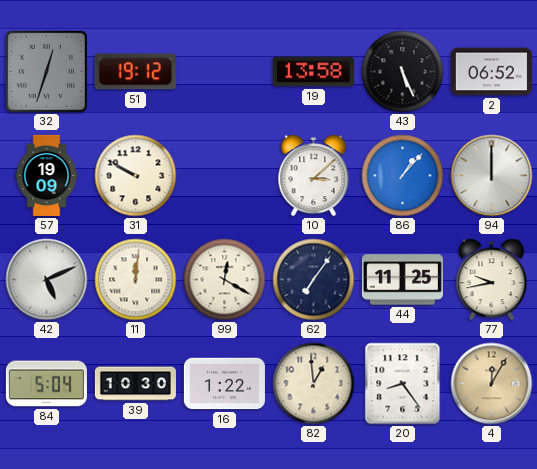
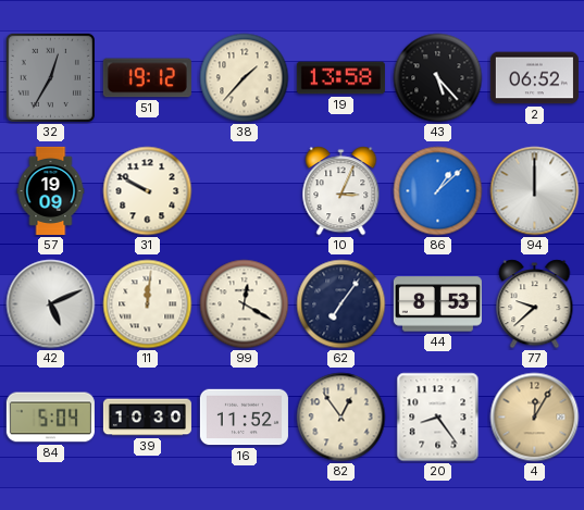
32: 12:33 -> 12:35 (50, 77)
38: none -> 1:37 (245, 78)
43: 5:26 -> 5:23 (438, 78)
10: 3:08 -> 3:04 (341, 191)
86: 1:07 -> 1:08 (438, 191)
44: 11:25 -> 8:53 (437, 304)
77: 9:43 -> 9:38 (535, 304)
16: 1:22 -> 11:52 (244, 418)
82: 12:59 -> 12:54 (341, 418)
